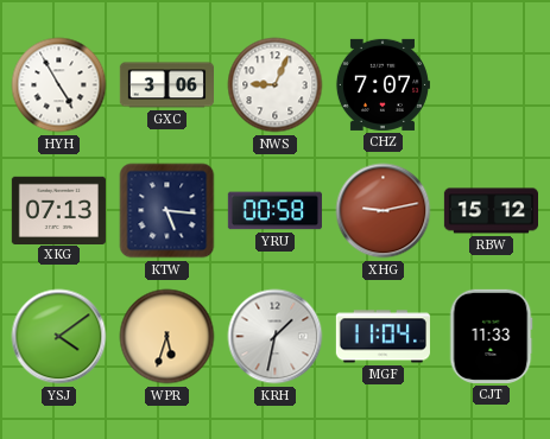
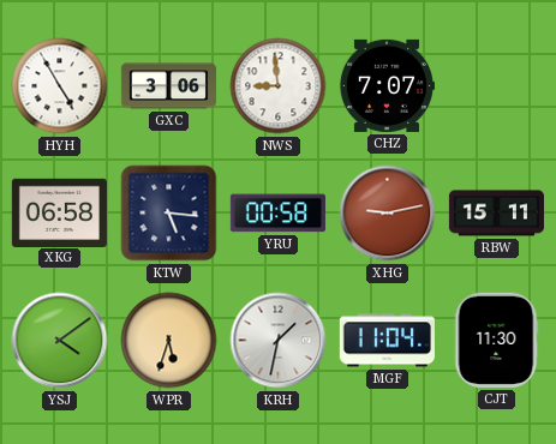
NWS: 9:04 -> 8:59 (279, 86)
XKG: 07:13 -> 06:58 (59, 212)
RBW: 15:12 -> 15:11 (496, 214)
CJT: 11:33 -> 11:30 (496, 340)
